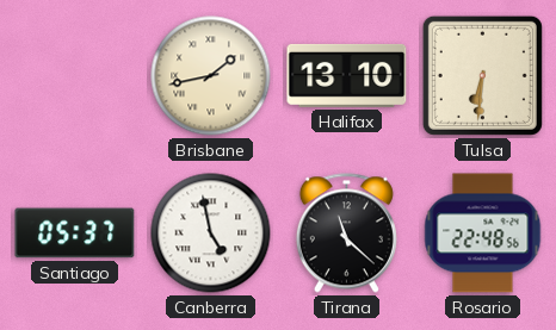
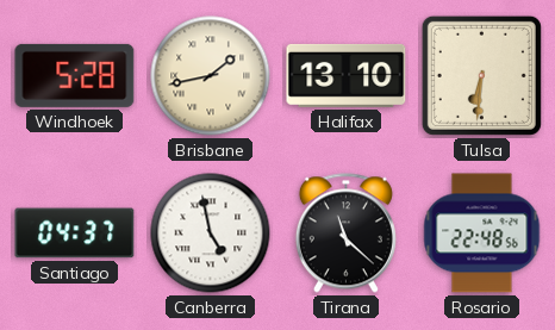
Windhoek: none -> 5:28 (75, 75)
Santiago: 05:37 -> 04:37 (75, 234)
